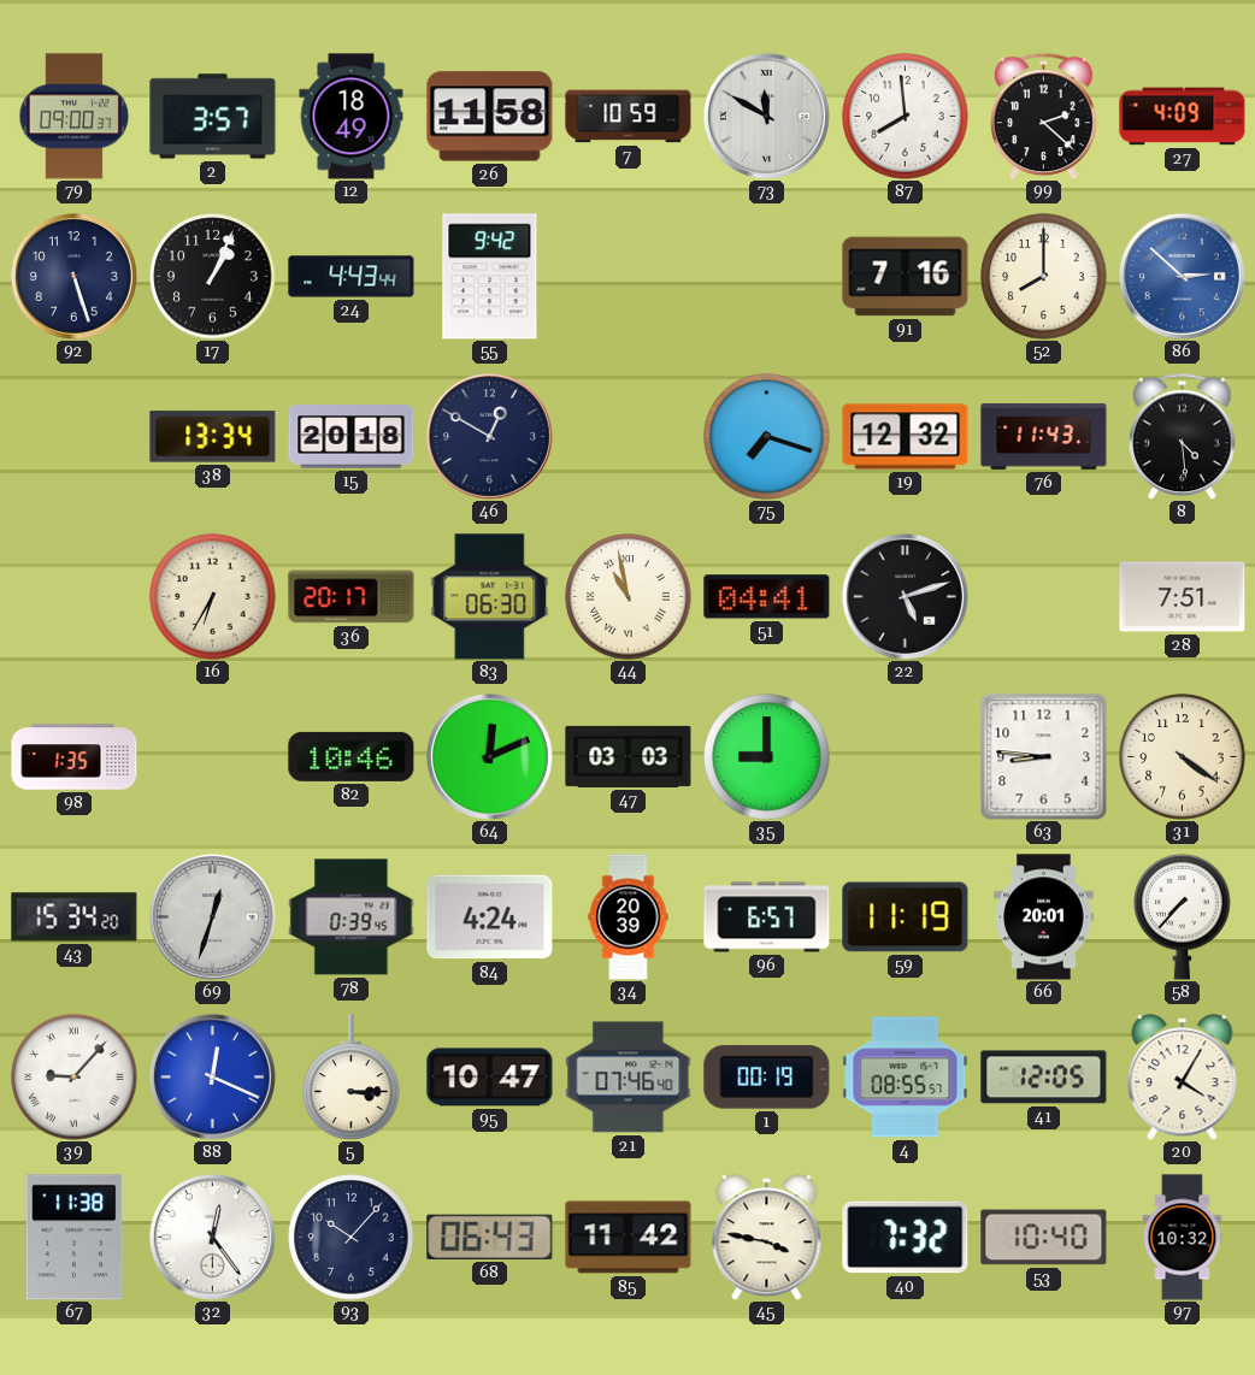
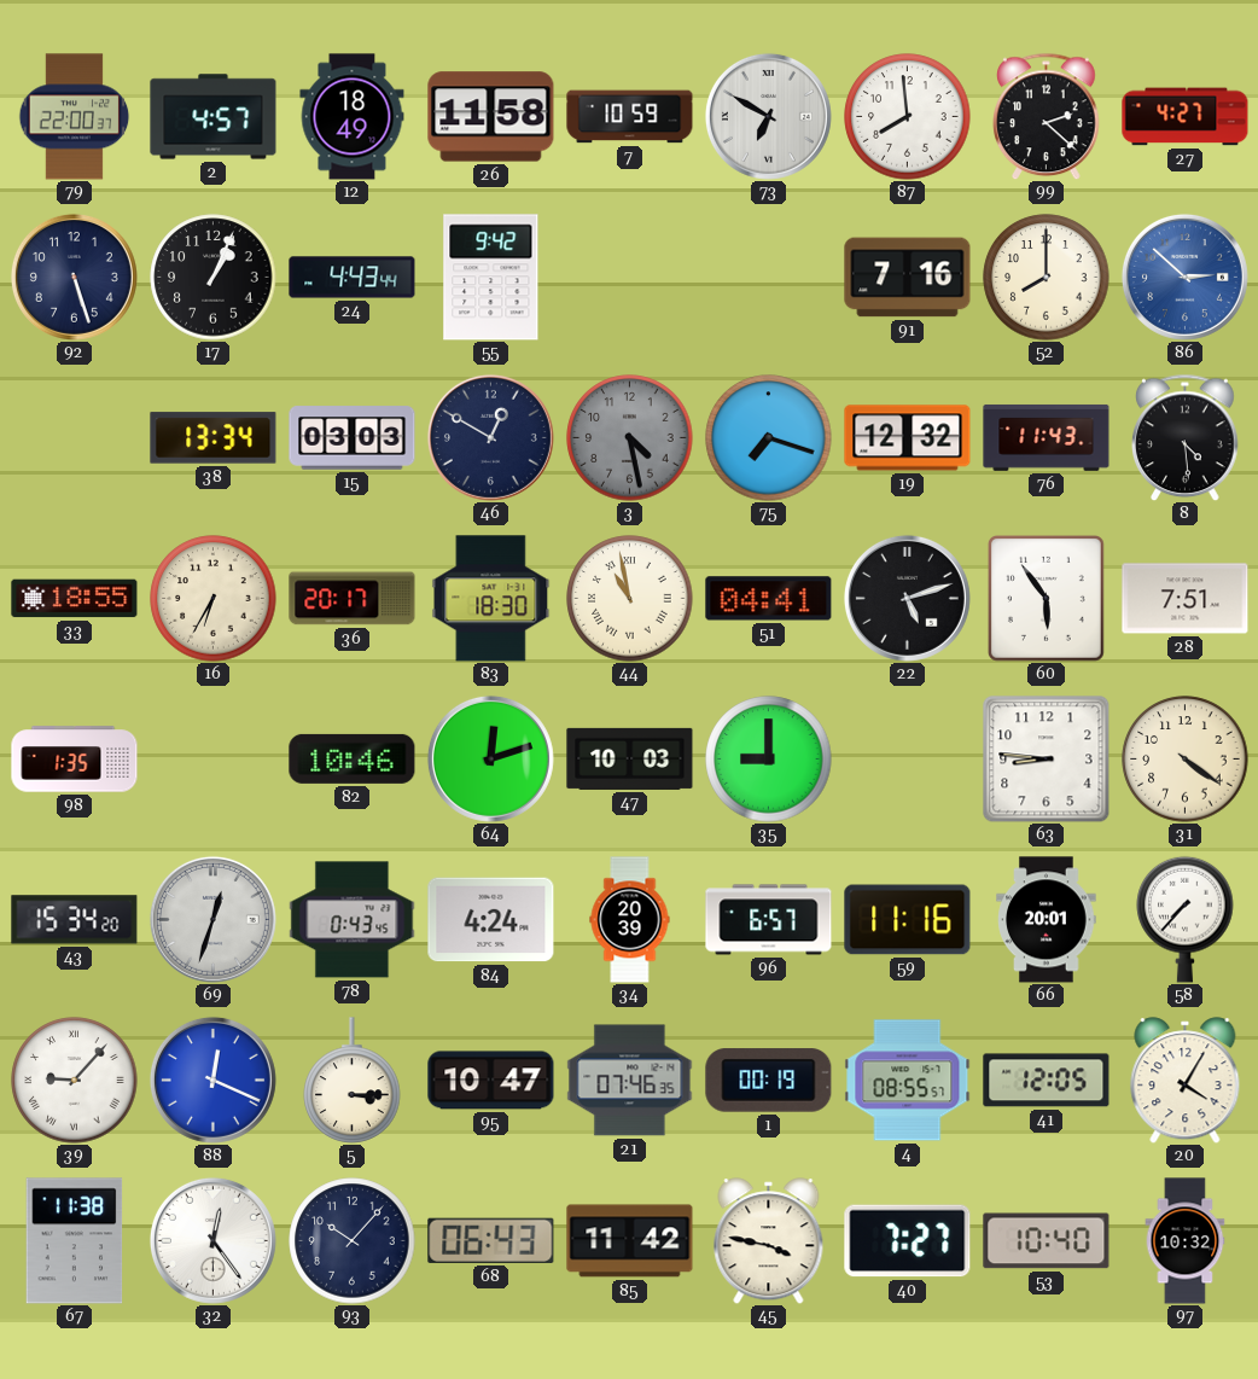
79: 09:00 -> 22:00 (75, 117)
2: 3:57 -> 4:57 (214, 117)
73: 11:50 -> 6:50 (768, 116)
27: 4:09 -> 4:27 (1186, 117)
15: 20:18 -> 03:03 (353, 438)
3: none -> 4:28 (630, 438)
33: none -> 18:55 (75, 599)
83: 06:30 -> 18:30 (491, 599)
60: none -> 5:54 (1047, 599)
64: 12:11 -> 12:12 (490, 758)
47: 03:03 -> 10:03 (630, 758)
78: 0:39 -> 0:43 (353, 920)
59: 11:19 -> 11:16 (908, 920)
21: 07:46:40 -> 07:46:35 (630, 1081)
40: 7:32 -> 7:27 (908, 1241)
